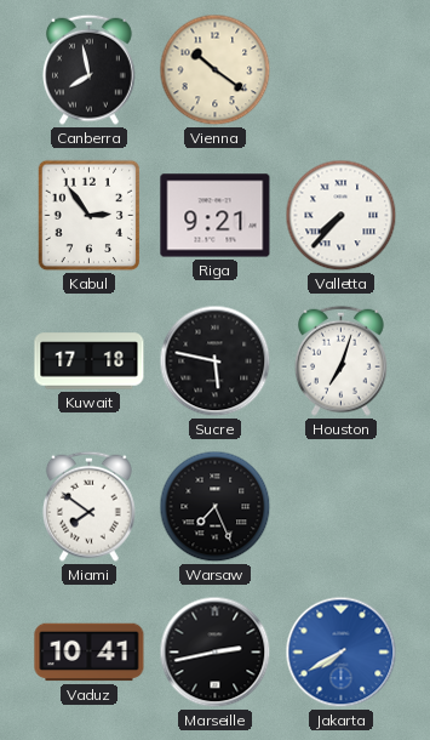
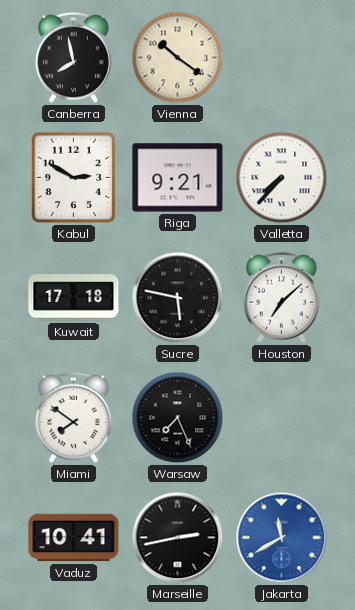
Kabul: 2:54 -> 2:50 (74, 178)
Houston: 7:03 -> 7:08 (281, 297)
Jakarta: 7:40 -> 11:40 (282, 538)
